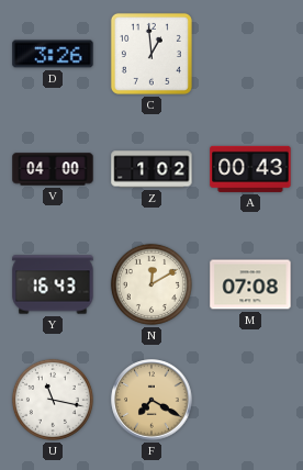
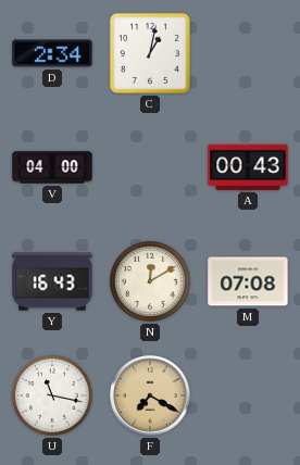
D: 3:26 -> 2:34 (52, 53)
C: 12:59 -> 1:02 (150, 53)
Z: 1:02 -> none (151, 169)
